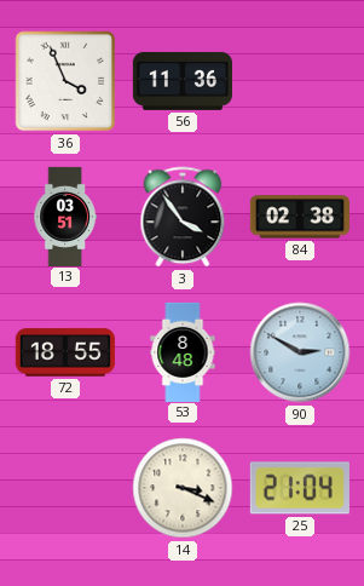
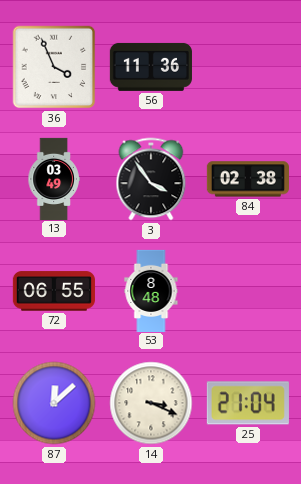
13: 03:51 -> 03:49 (54, 178)
72: 18:55 -> 06:55 (54, 291)
90: 2:50 -> none (300, 352)
87: none -> 12:08 (54, 403)
